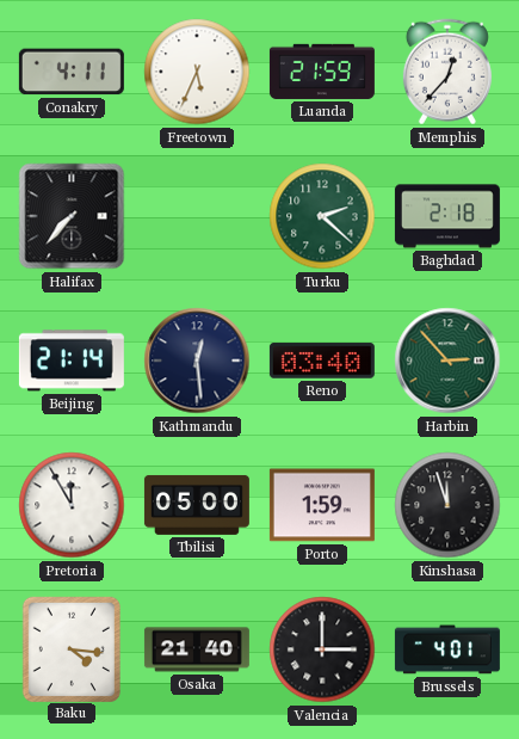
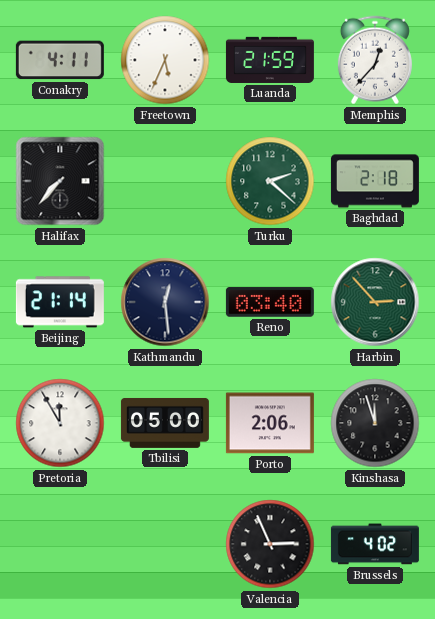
Porto: 1:59 -> 2:06 (270, 423)
Baku: 4:16 -> none (70, 648)
Osaka: 21:40 -> none (197, 649)
Valencia: 3:00 -> 2:56 (270, 544)
Brussels: 4:01 -> 4:02 (375, 544)
